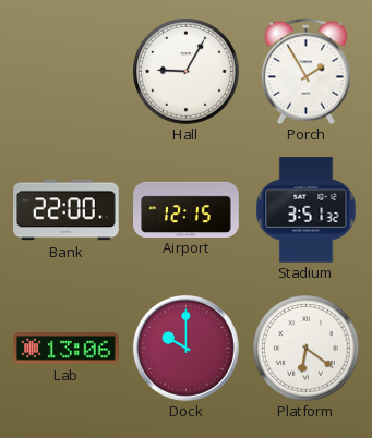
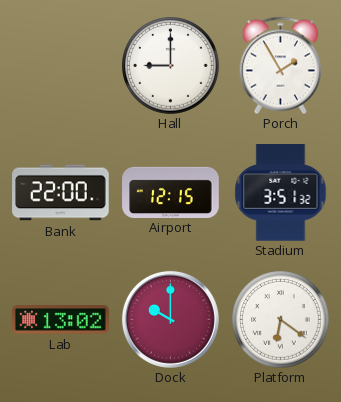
Hall: 9:05 -> 9:00 (171, 66)
Lab: 13:06 -> 13:02 (61, 320)
